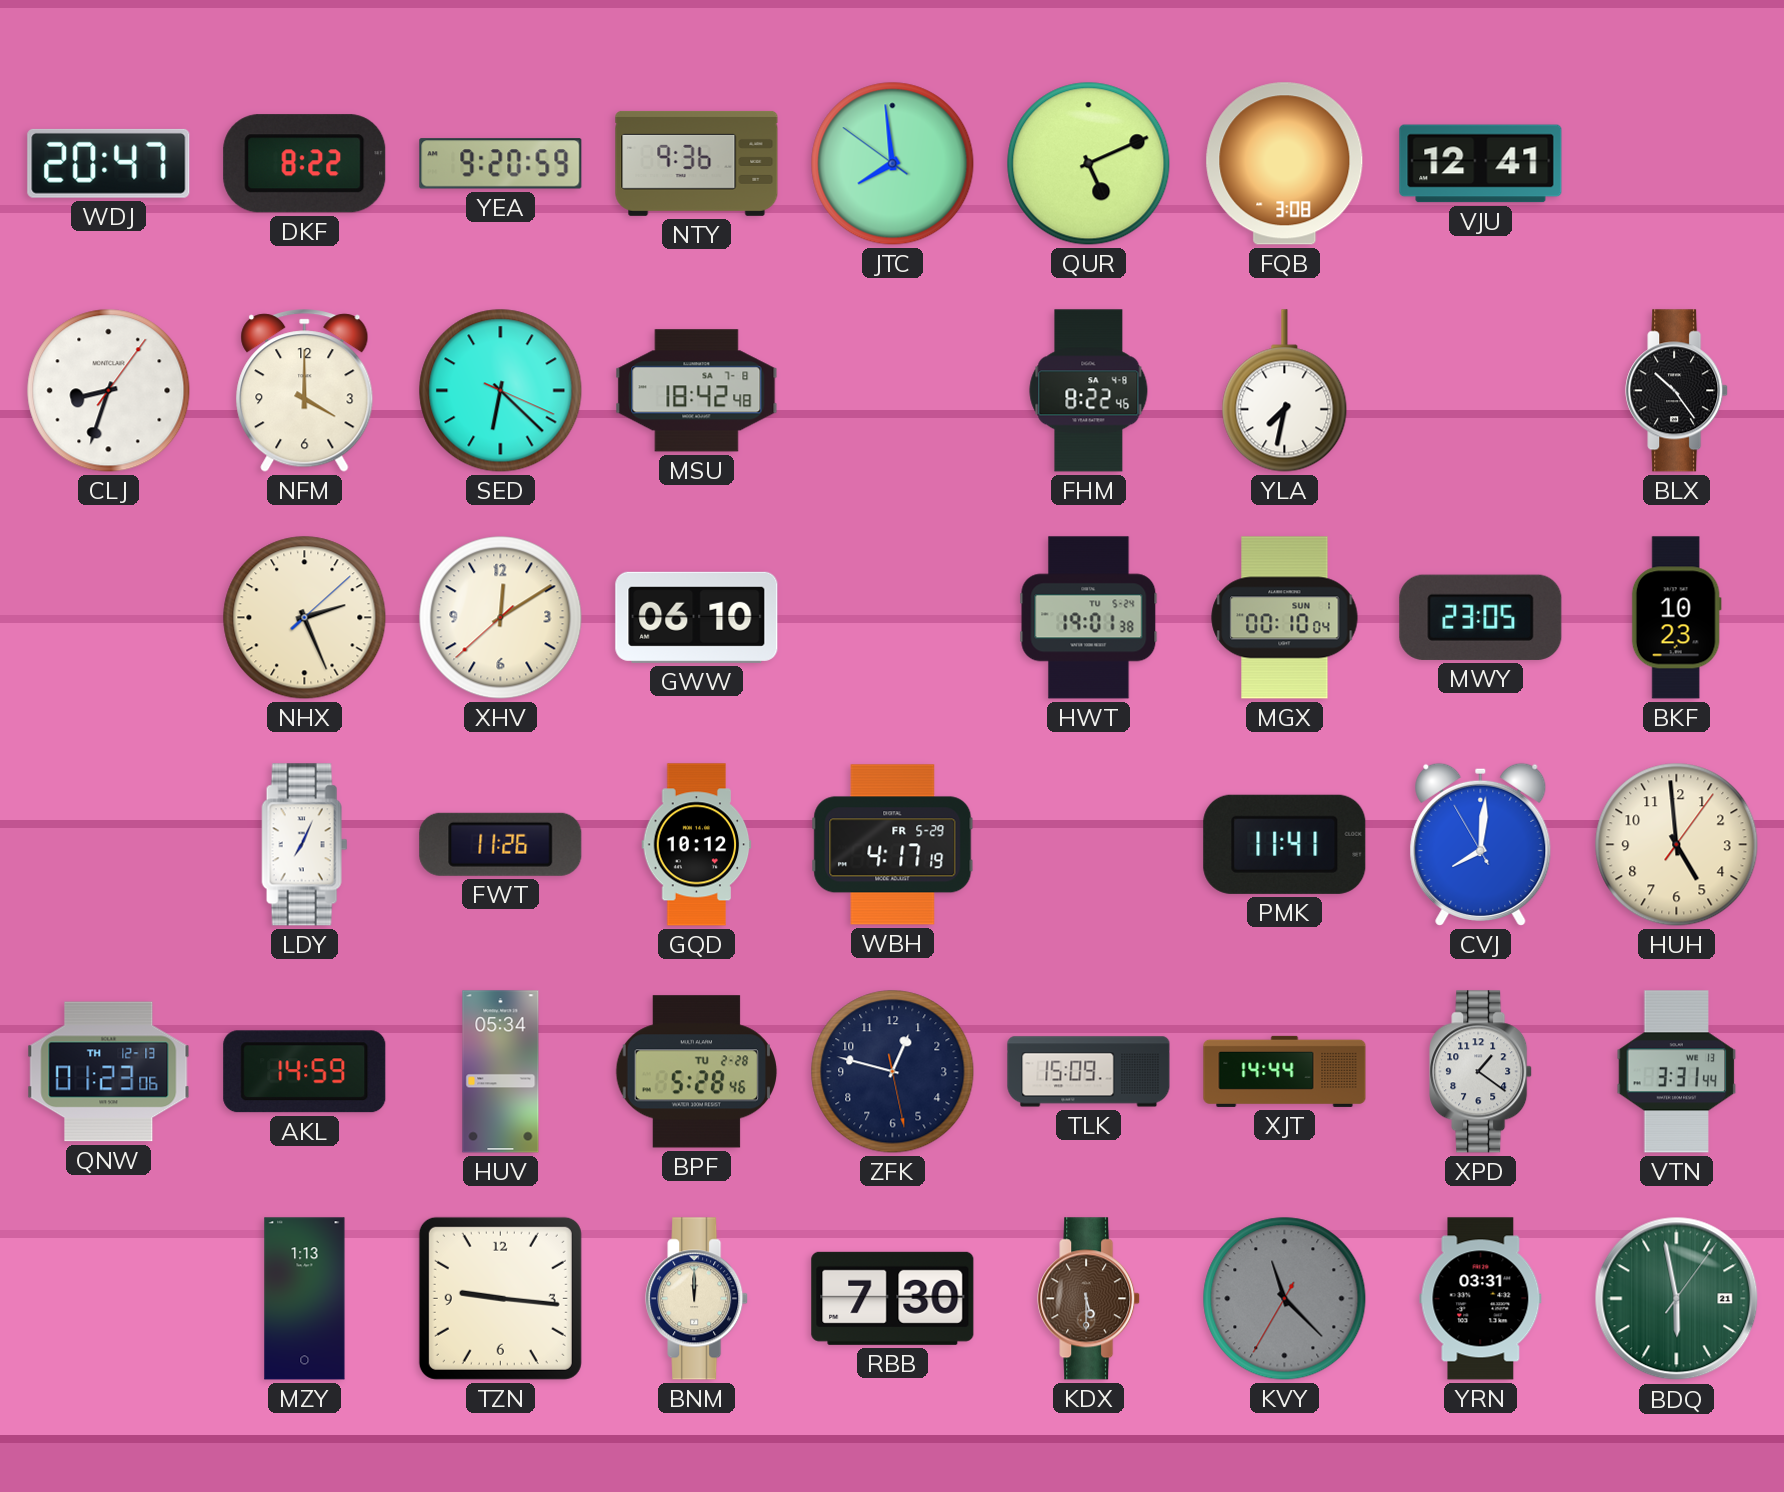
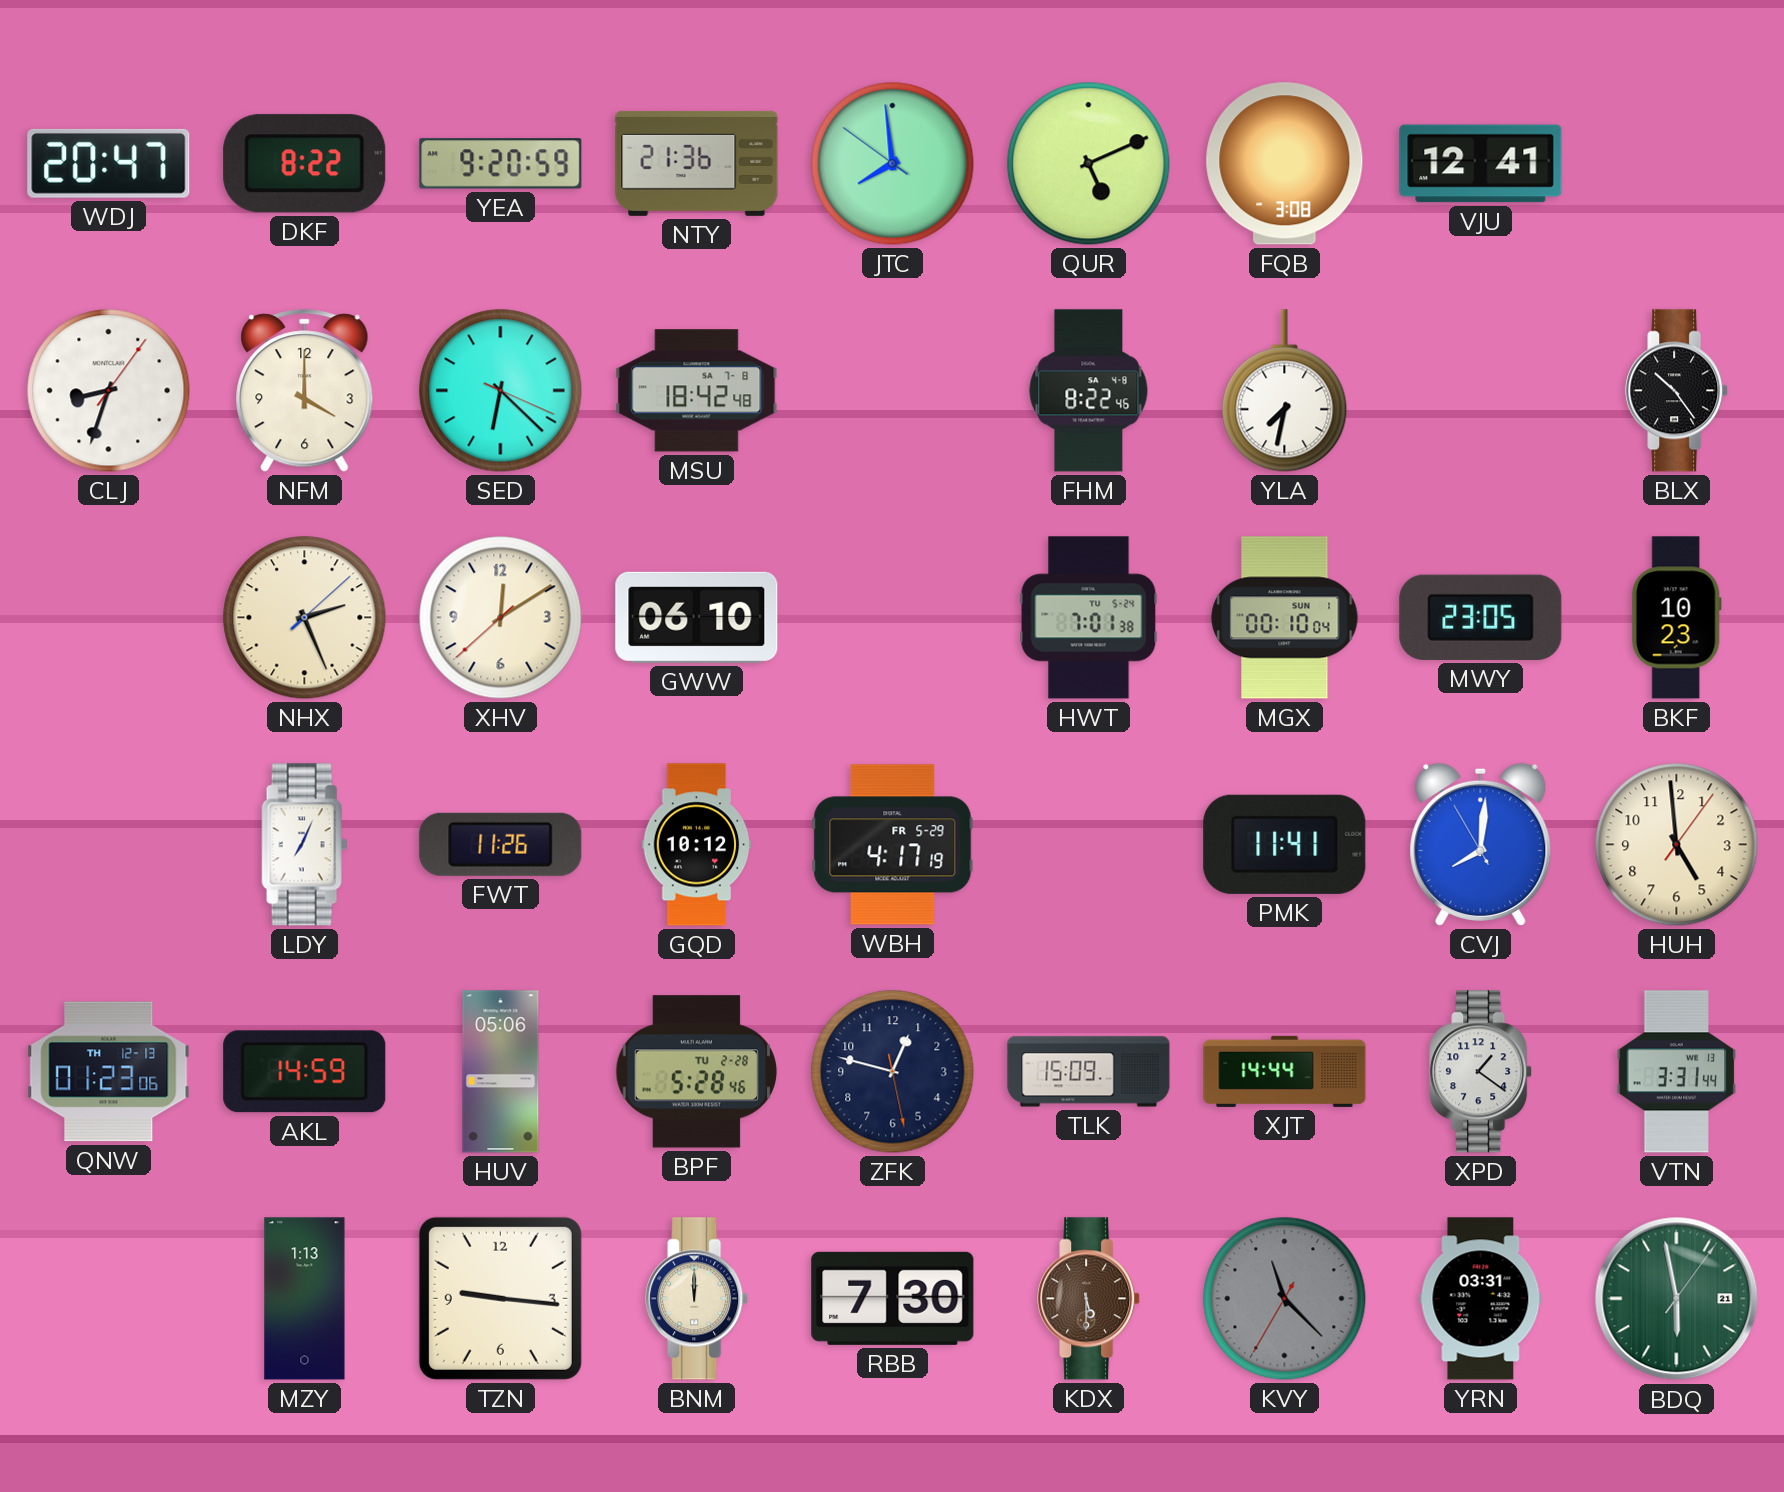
NTY: 9:36 -> 21:36 (697, 163)
HWT: 19:01 -> 7:01 (1089, 618)
HUV: 05:34 -> 05:06 (501, 1072)
